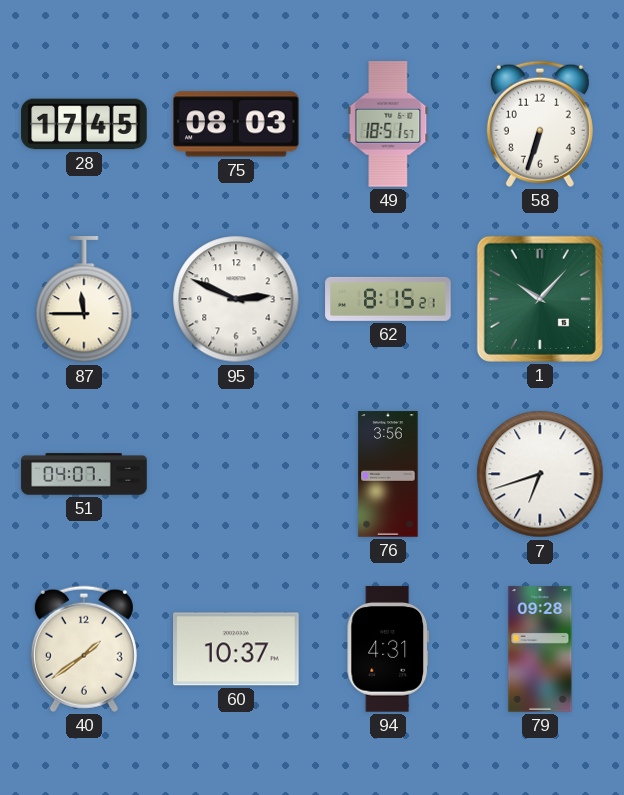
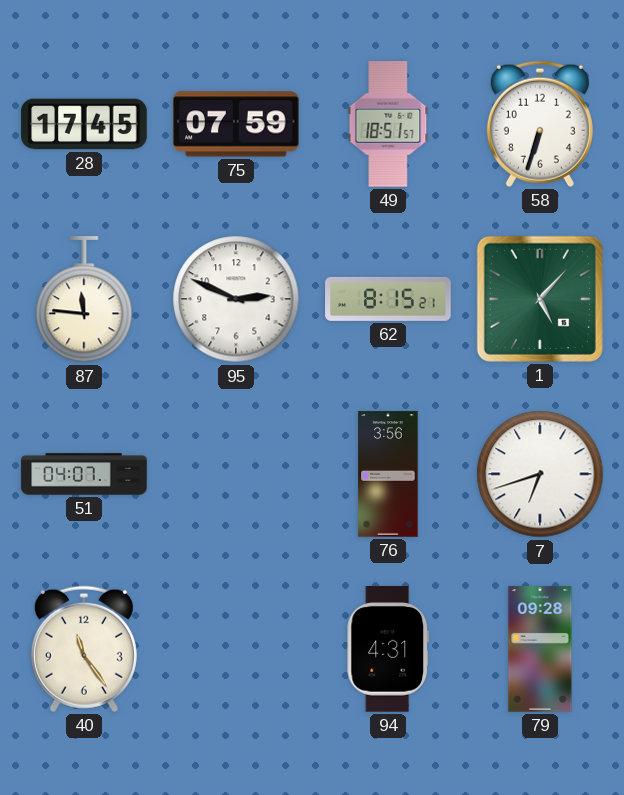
75: 08:03 -> 07:59 (237, 124)
87: 11:45 -> 11:46 (84, 300)
1: 10:07 -> 5:07 (540, 299)
40: 1:39 -> 11:24 (84, 649)
60: 10:37 -> none (237, 649)
